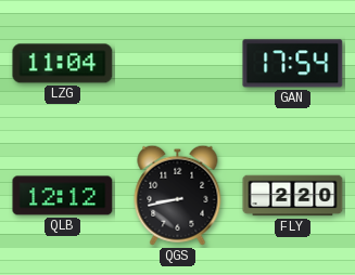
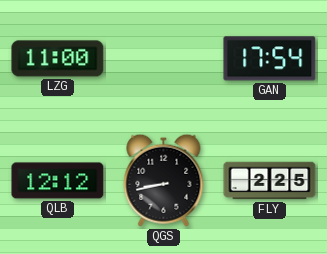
LZG: 11:04 -> 11:00 (58, 59)
FLY: 2:20 -> 2:25 (270, 181)
